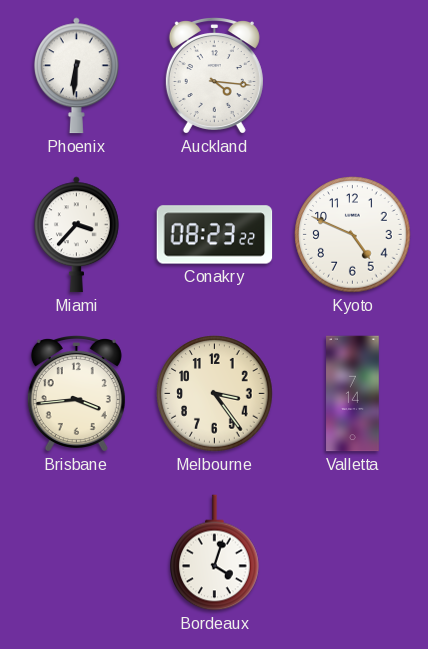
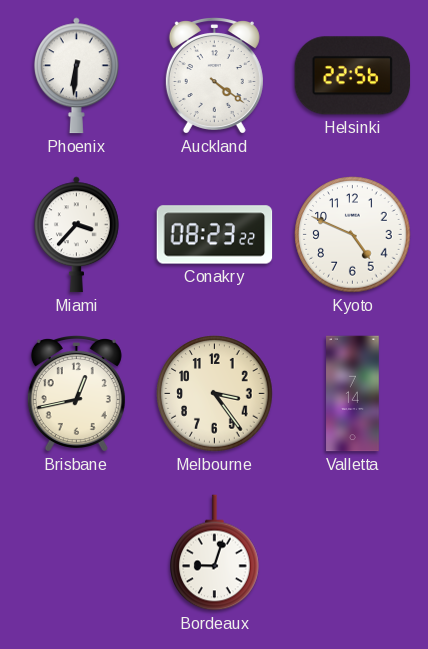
Auckland: 4:16 -> 4:21 (214, 76)
Helsinki: none -> 22:56 (353, 76)
Brisbane: 3:44 -> 12:43 (76, 394)
Bordeaux: 4:03 -> 9:03 (215, 553)
